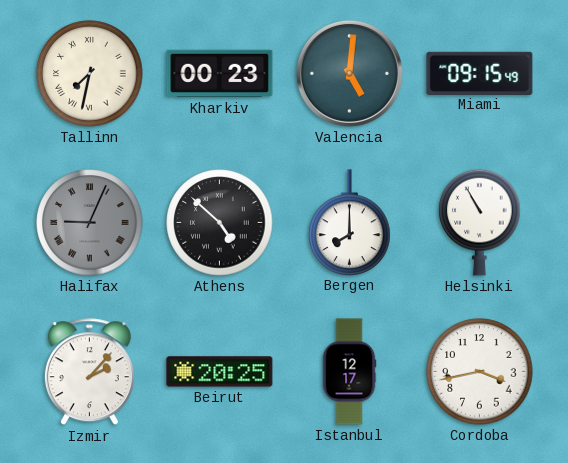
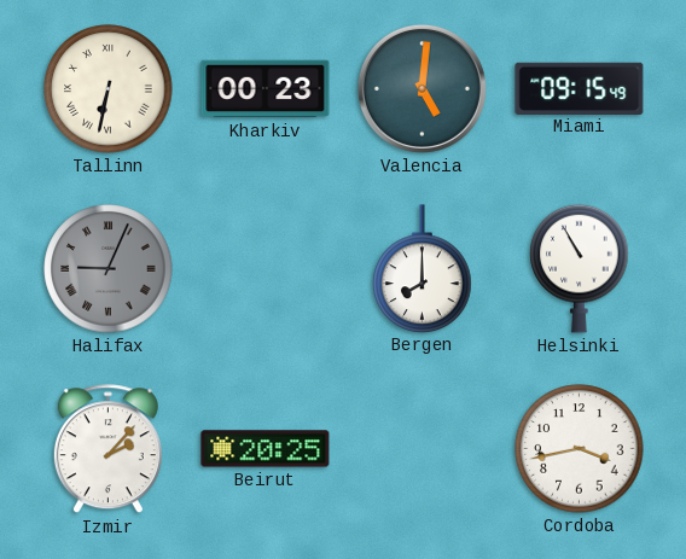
Tallinn: 7:32 -> 6:32 (109, 89)
Athens: 4:52 -> none (220, 223)
Istanbul: 12:17 -> none (349, 372)
